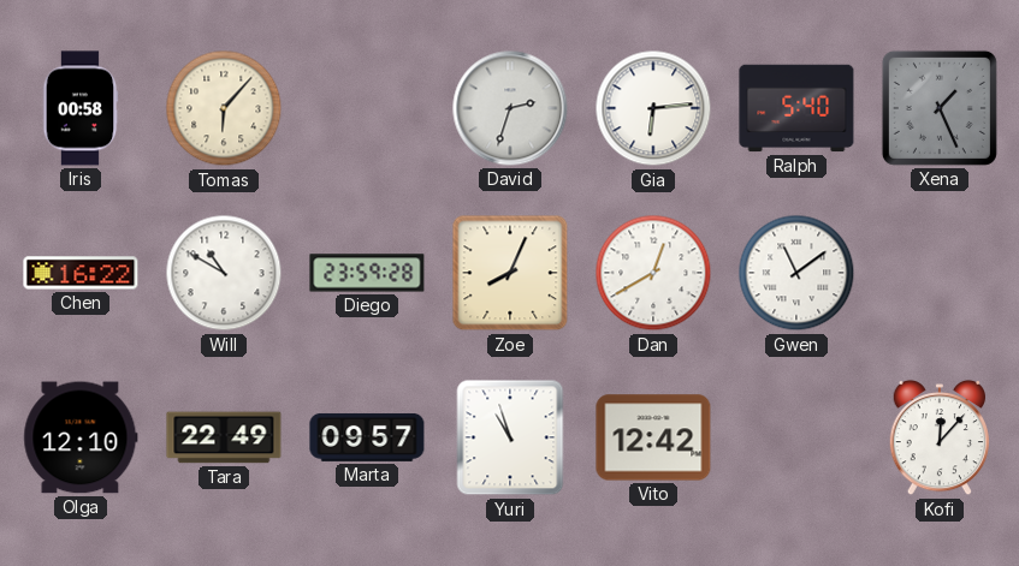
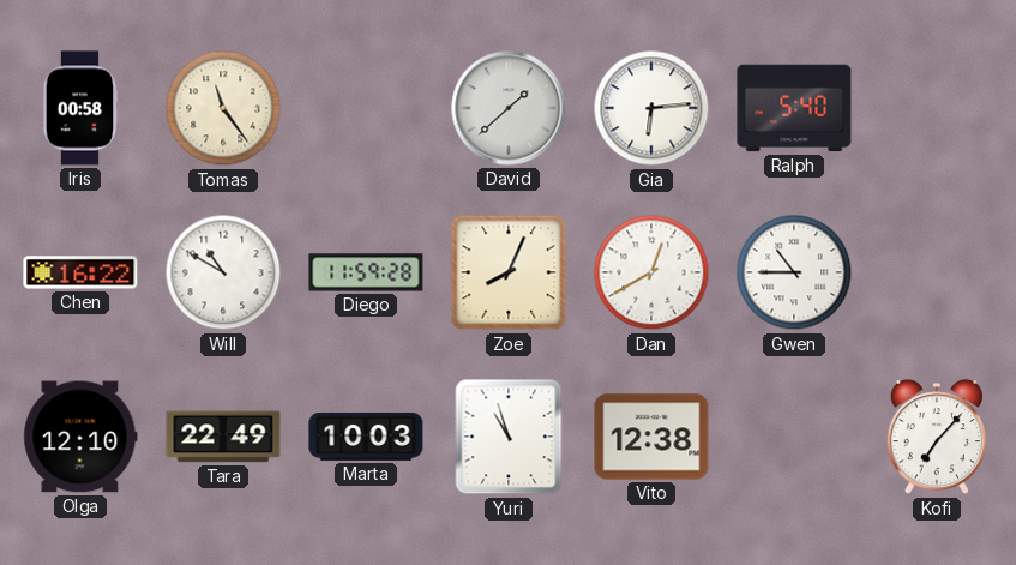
Tomas: 6:07 -> 11:24 (223, 108)
David: 2:33 -> 1:38 (509, 108)
Xena: 1:26 -> none (940, 108)
Diego: 23:59 -> 11:59 (366, 272)
Gwen: 11:09 -> 10:45 (794, 272)
Marta: 09:57 -> 10:03 (366, 437)
Vito: 12:42 -> 12:38 (651, 437)
Kofi: 12:07 -> 7:07 (936, 437)
